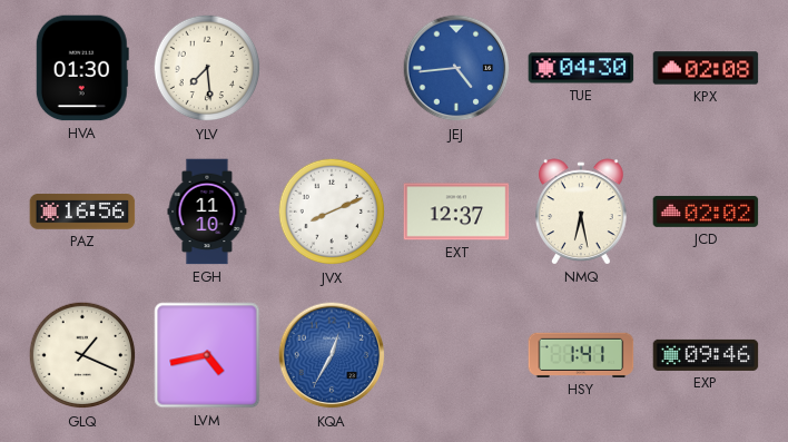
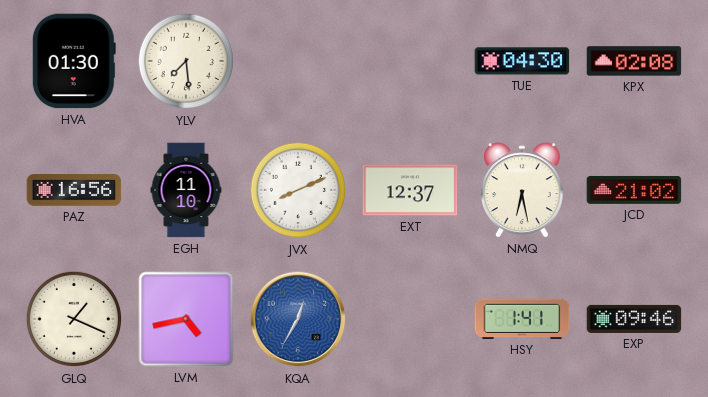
JEJ: 4:44 -> none (456, 68)
JCD: 02:02 -> 21:02 (634, 190)
